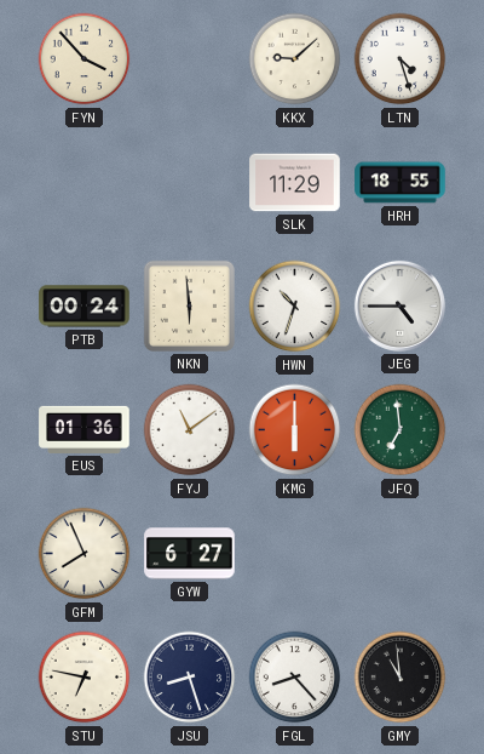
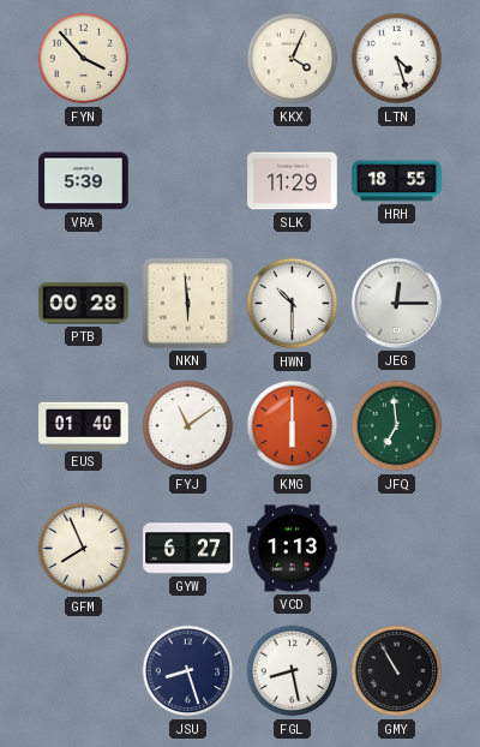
KKX: 9:08 -> 4:04 (293, 59)
VRA: none -> 5:39 (84, 181)
PTB: 00:24 -> 00:28 (84, 304)
HWN: 10:33 -> 10:30 (293, 304)
JEG: 4:45 -> 12:15 (396, 303)
EUS: 01:36 -> 01:40 (84, 425)
VCD: none -> 1:13 (293, 549)
STU: 6:47 -> none (85, 678)
FGL: 8:23 -> 8:28 (293, 671)
GMY: 10:59 -> 10:55 (397, 671)
